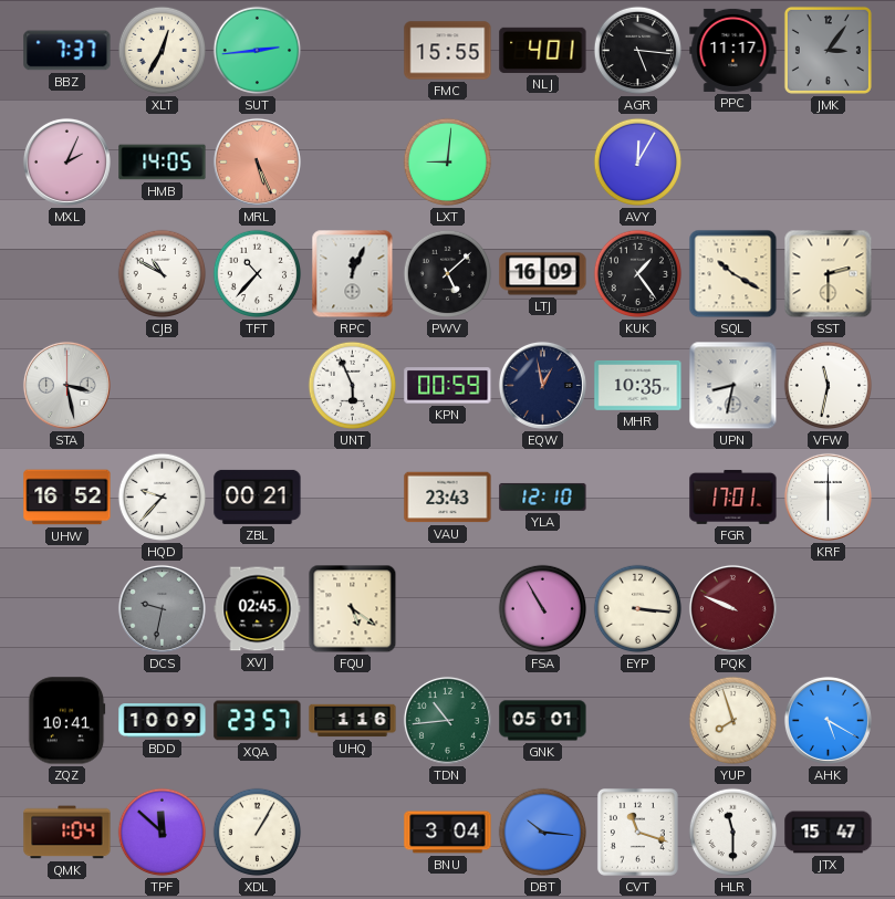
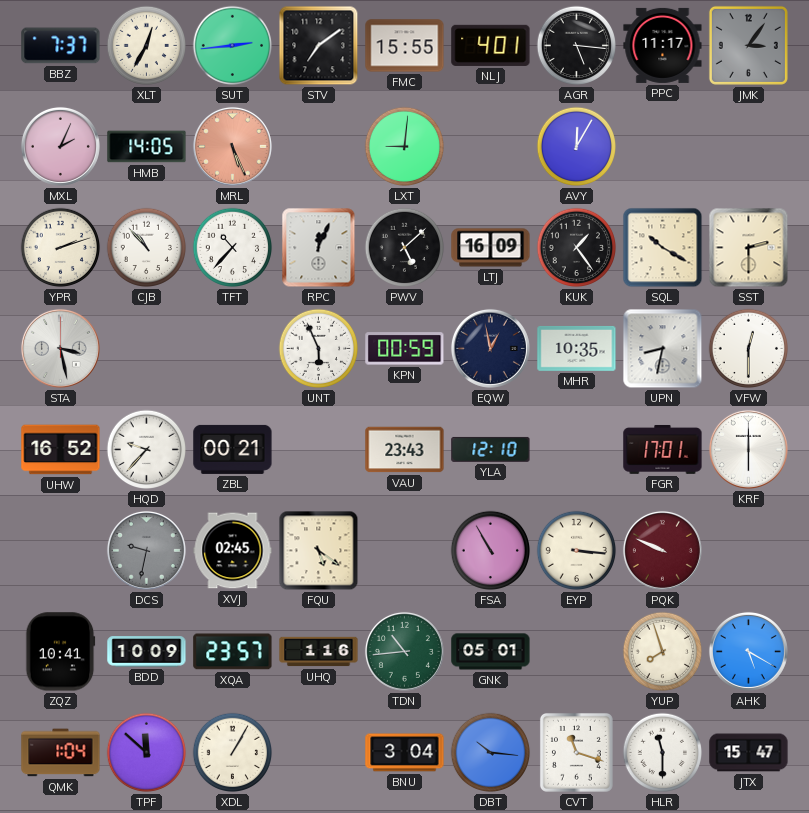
STV: none -> 7:09 (319, 46)
YPR: none -> 2:12 (61, 248)
CJB: 10:50 -> 10:53 (147, 248)
VFW: 11:32 -> 12:30 (749, 349)
